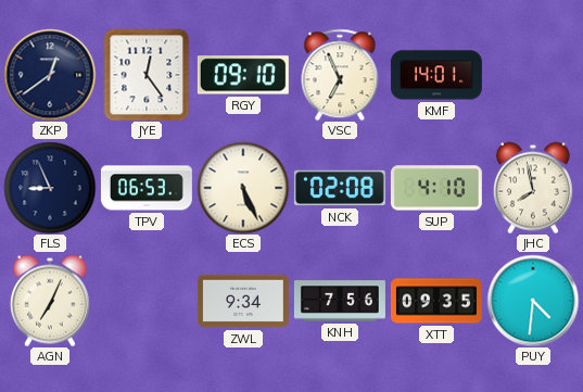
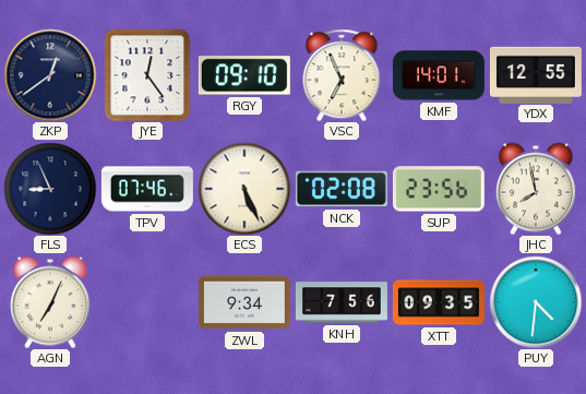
YDX: none -> 12:55 (536, 74)
TPV: 06:53 -> 07:46 (147, 189)
SUP: 4:10 -> 23:56 (439, 189)
